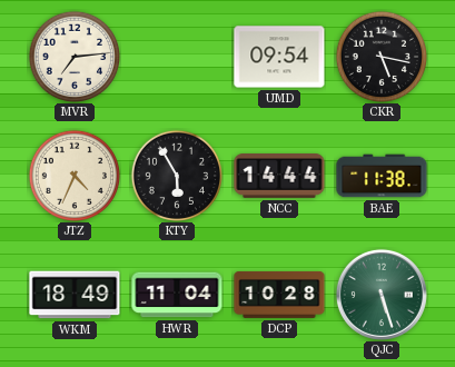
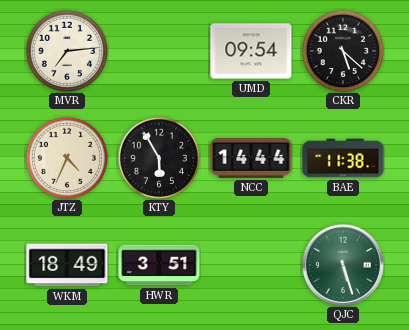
CKR: 5:17 -> 5:22 (342, 50)
HWR: 11:04 -> 3:51 (159, 265)
DCP: 10:28 -> none (279, 295)
